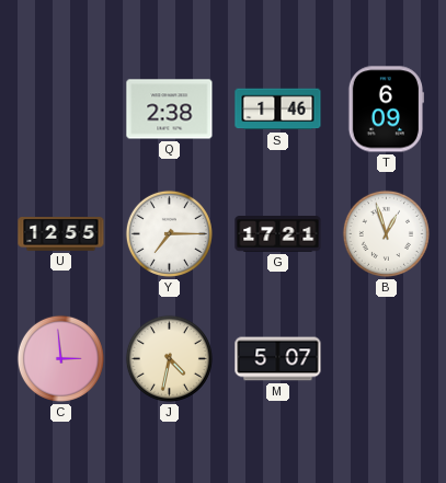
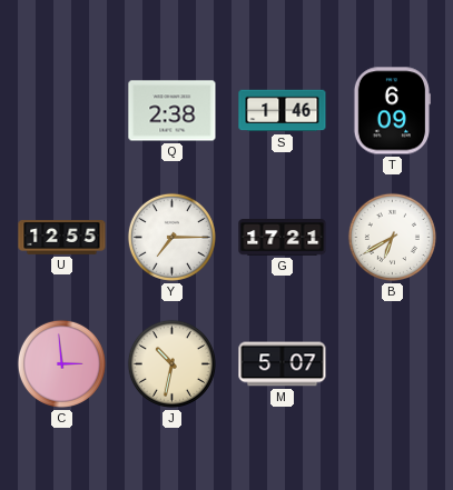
B: 12:57 -> 6:40 (392, 237)
J: 4:32 -> 10:32 (171, 363)
